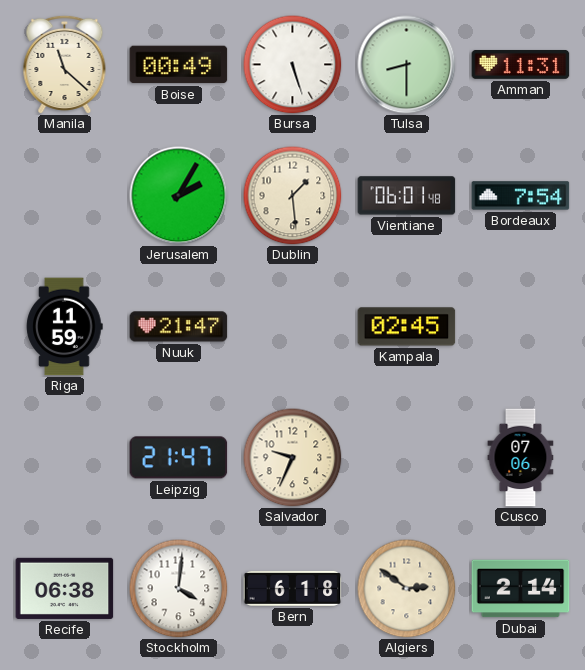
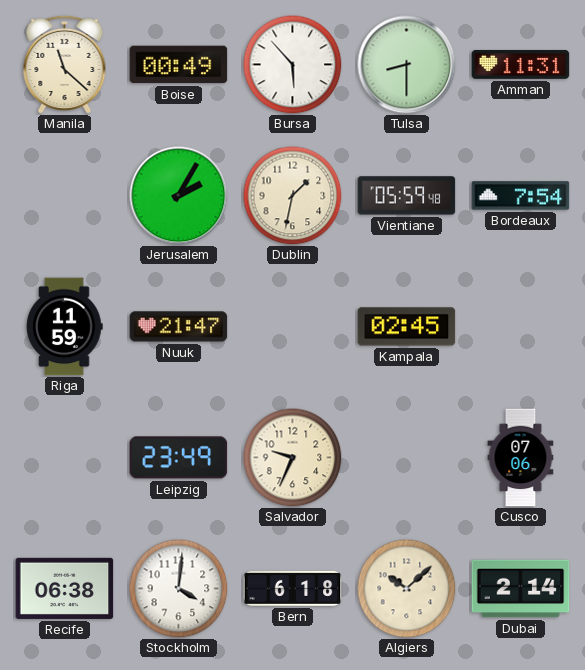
Bursa: 5:27 -> 5:53 (293, 65)
Dublin: 1:29 -> 1:32 (293, 196)
Vientiane: 06:01 -> 05:59 (407, 196)
Leipzig: 21:47 -> 23:49 (179, 458)
Algiers: 2:51 -> 10:08 (407, 589)
